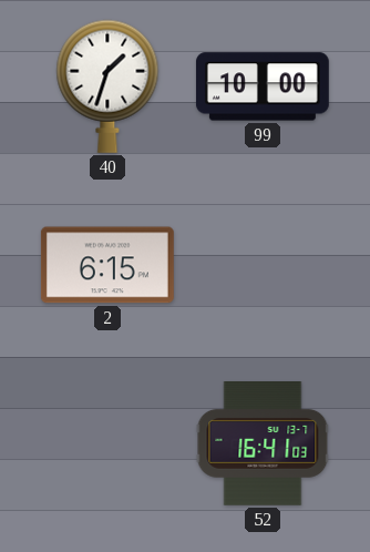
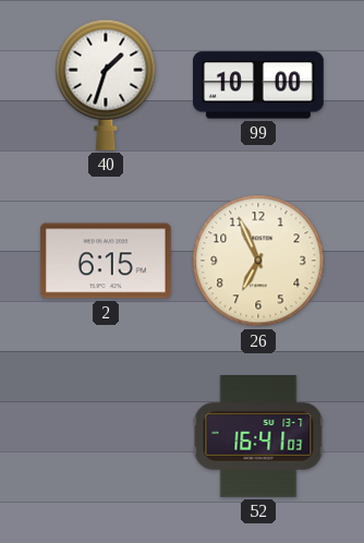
26: none -> 6:56 (258, 261)
